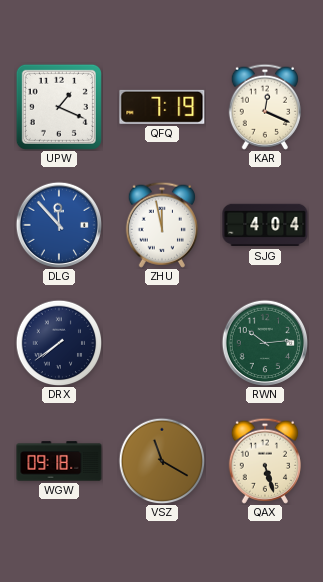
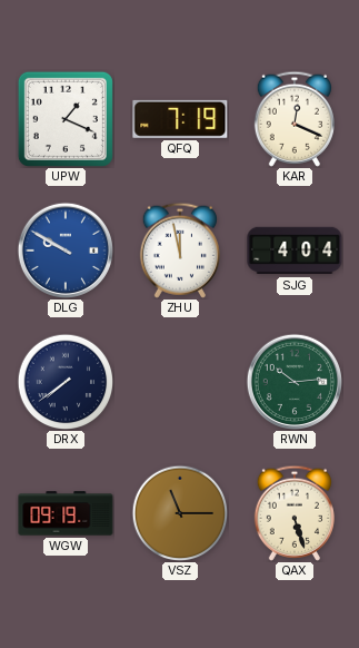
DLG: 11:53 -> 9:50 (64, 249)
WGW: 09:18 -> 09:19 (66, 513)
VSZ: 11:20 -> 11:15 (180, 513)
